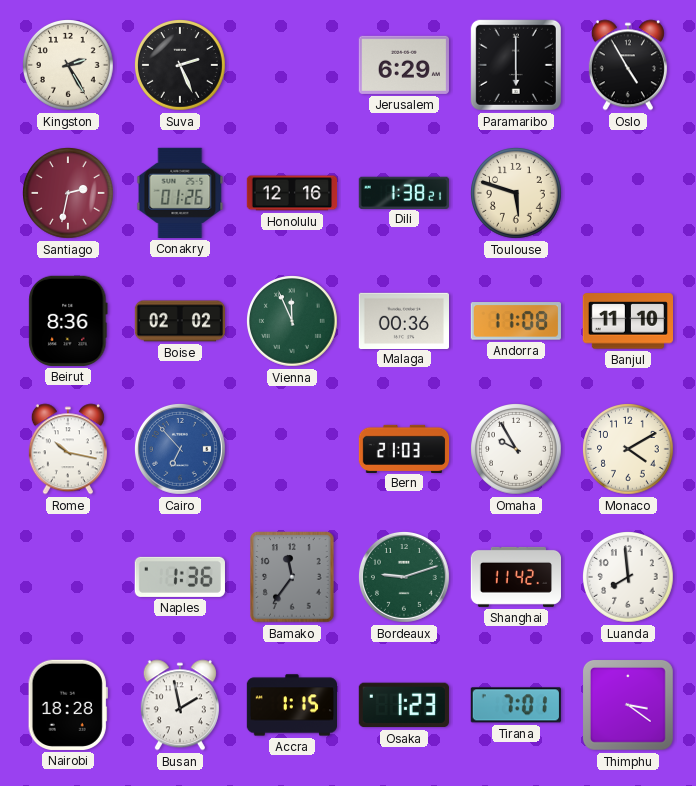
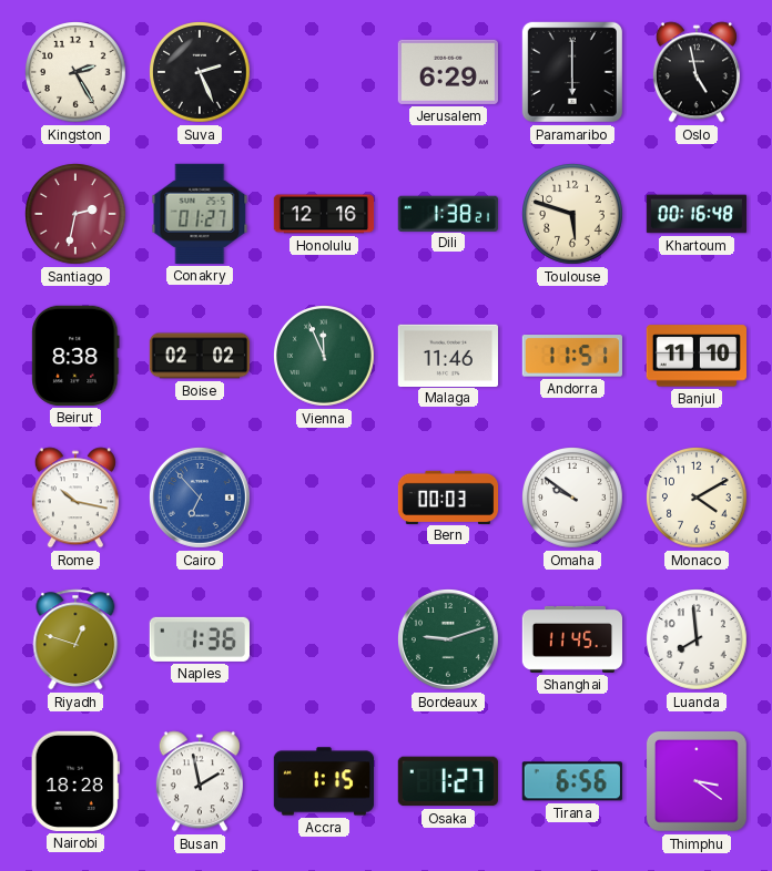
Oslo: 4:55 -> 4:58 (697, 72)
Conakry: 01:26 -> 01:27 (200, 214)
Khartoum: none -> 00:16 (697, 214)
Beirut: 8:36 -> 8:38 (75, 356)
Malaga: 00:36 -> 11:46 (447, 355)
Andorra: 11:08 -> 11:51 (572, 356)
Bern: 21:03 -> 00:03 (448, 496)
Omaha: 9:55 -> 9:51 (573, 499)
Riyadh: none -> 12:48 (75, 639)
Bamako: 11:36 -> none (292, 577)
Shanghai: 11:42 -> 11:45 (572, 639)
Osaka: 1:23 -> 1:27 (448, 781)
Tirana: 7:01 -> 6:56 (572, 781)
